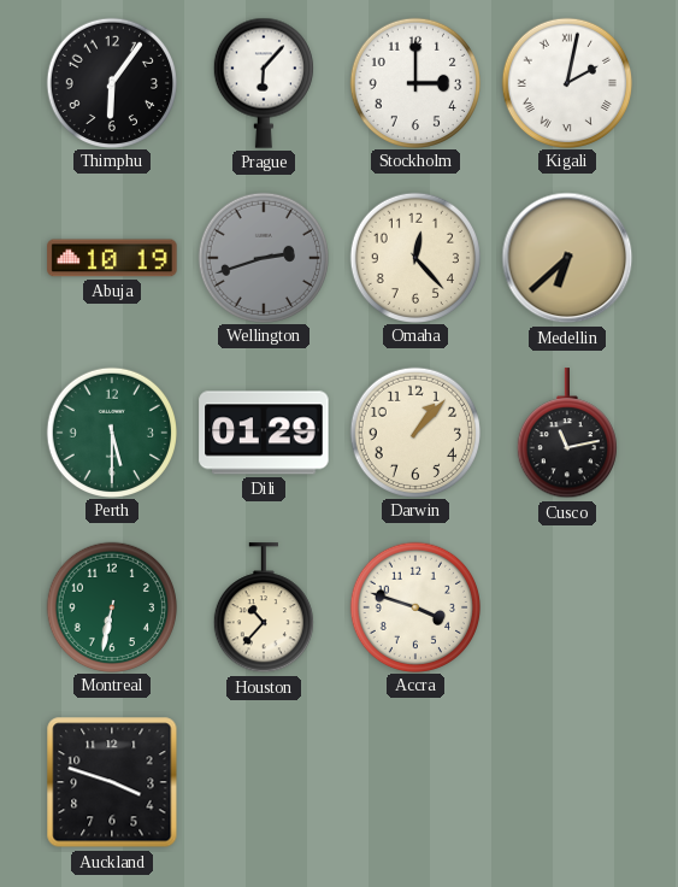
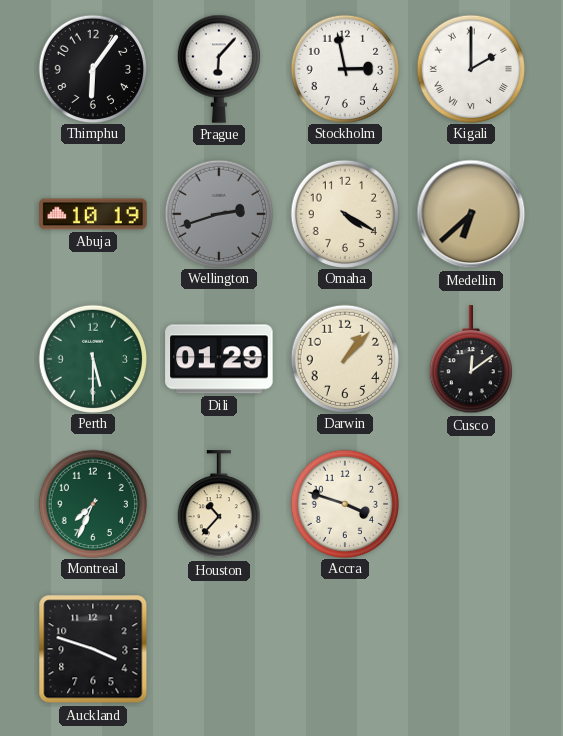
Stockholm: 3:00 -> 2:58 (344, 68)
Kigali: 2:02 -> 2:00 (470, 68)
Omaha: 12:23 -> 4:20 (344, 213)
Cusco: 11:13 -> 12:09 (471, 360)
Montreal: 6:32 -> 7:34 (92, 503)
